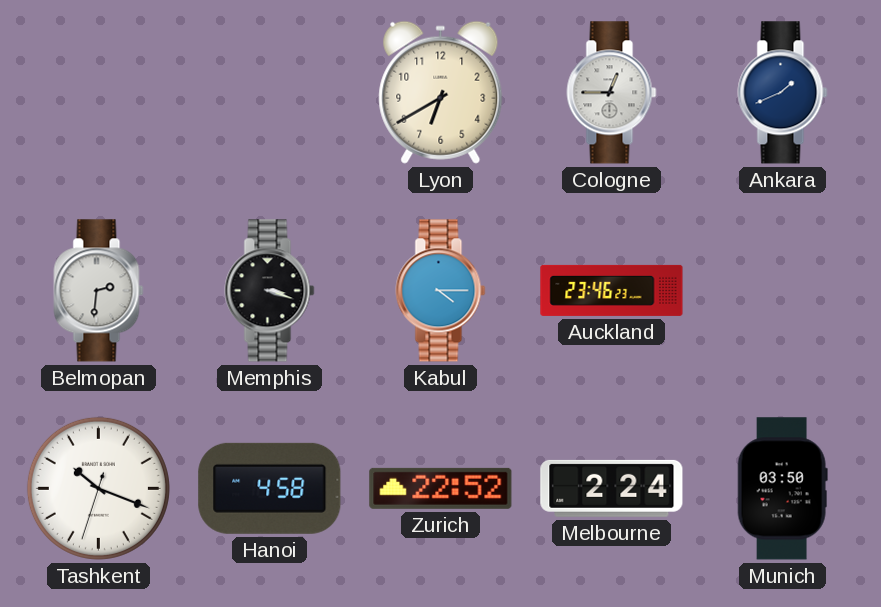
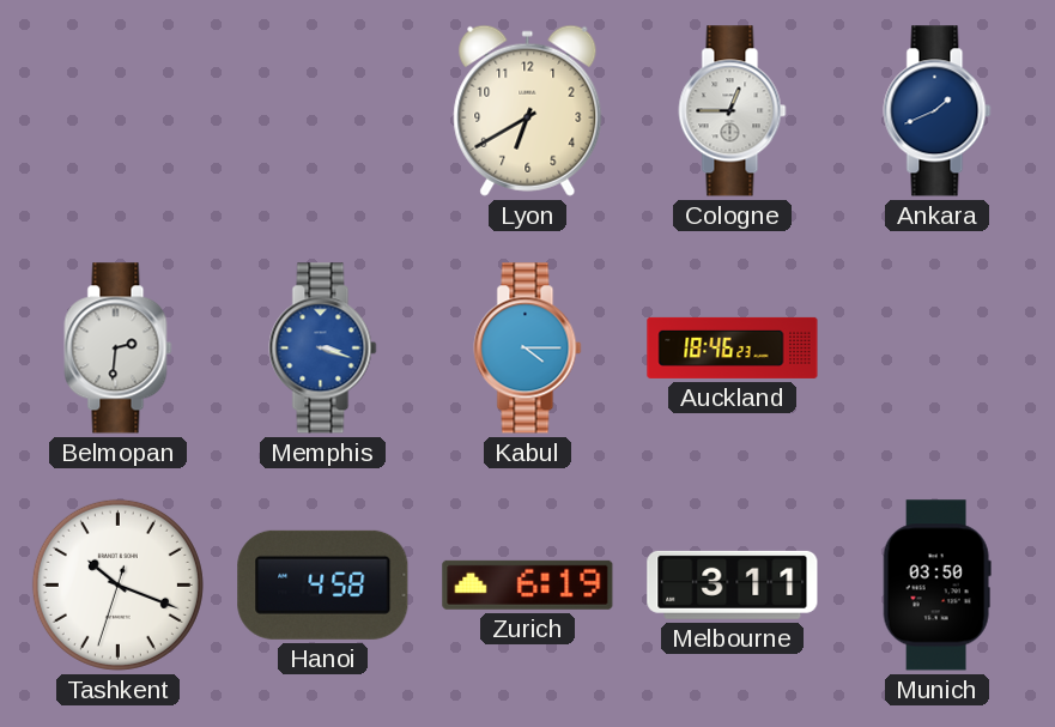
Memphis dial: black -> blue (323, 349)
Auckland: 23:46 -> 18:46 (733, 347)
Zurich: 22:52 -> 6:19 (528, 584)
Melbourne: 2:24 -> 3:11 (733, 584)
